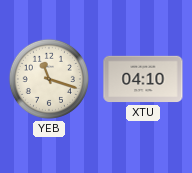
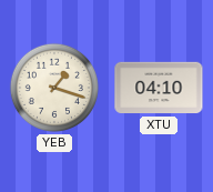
YEB: 11:18 -> 1:18 (54, 88)
